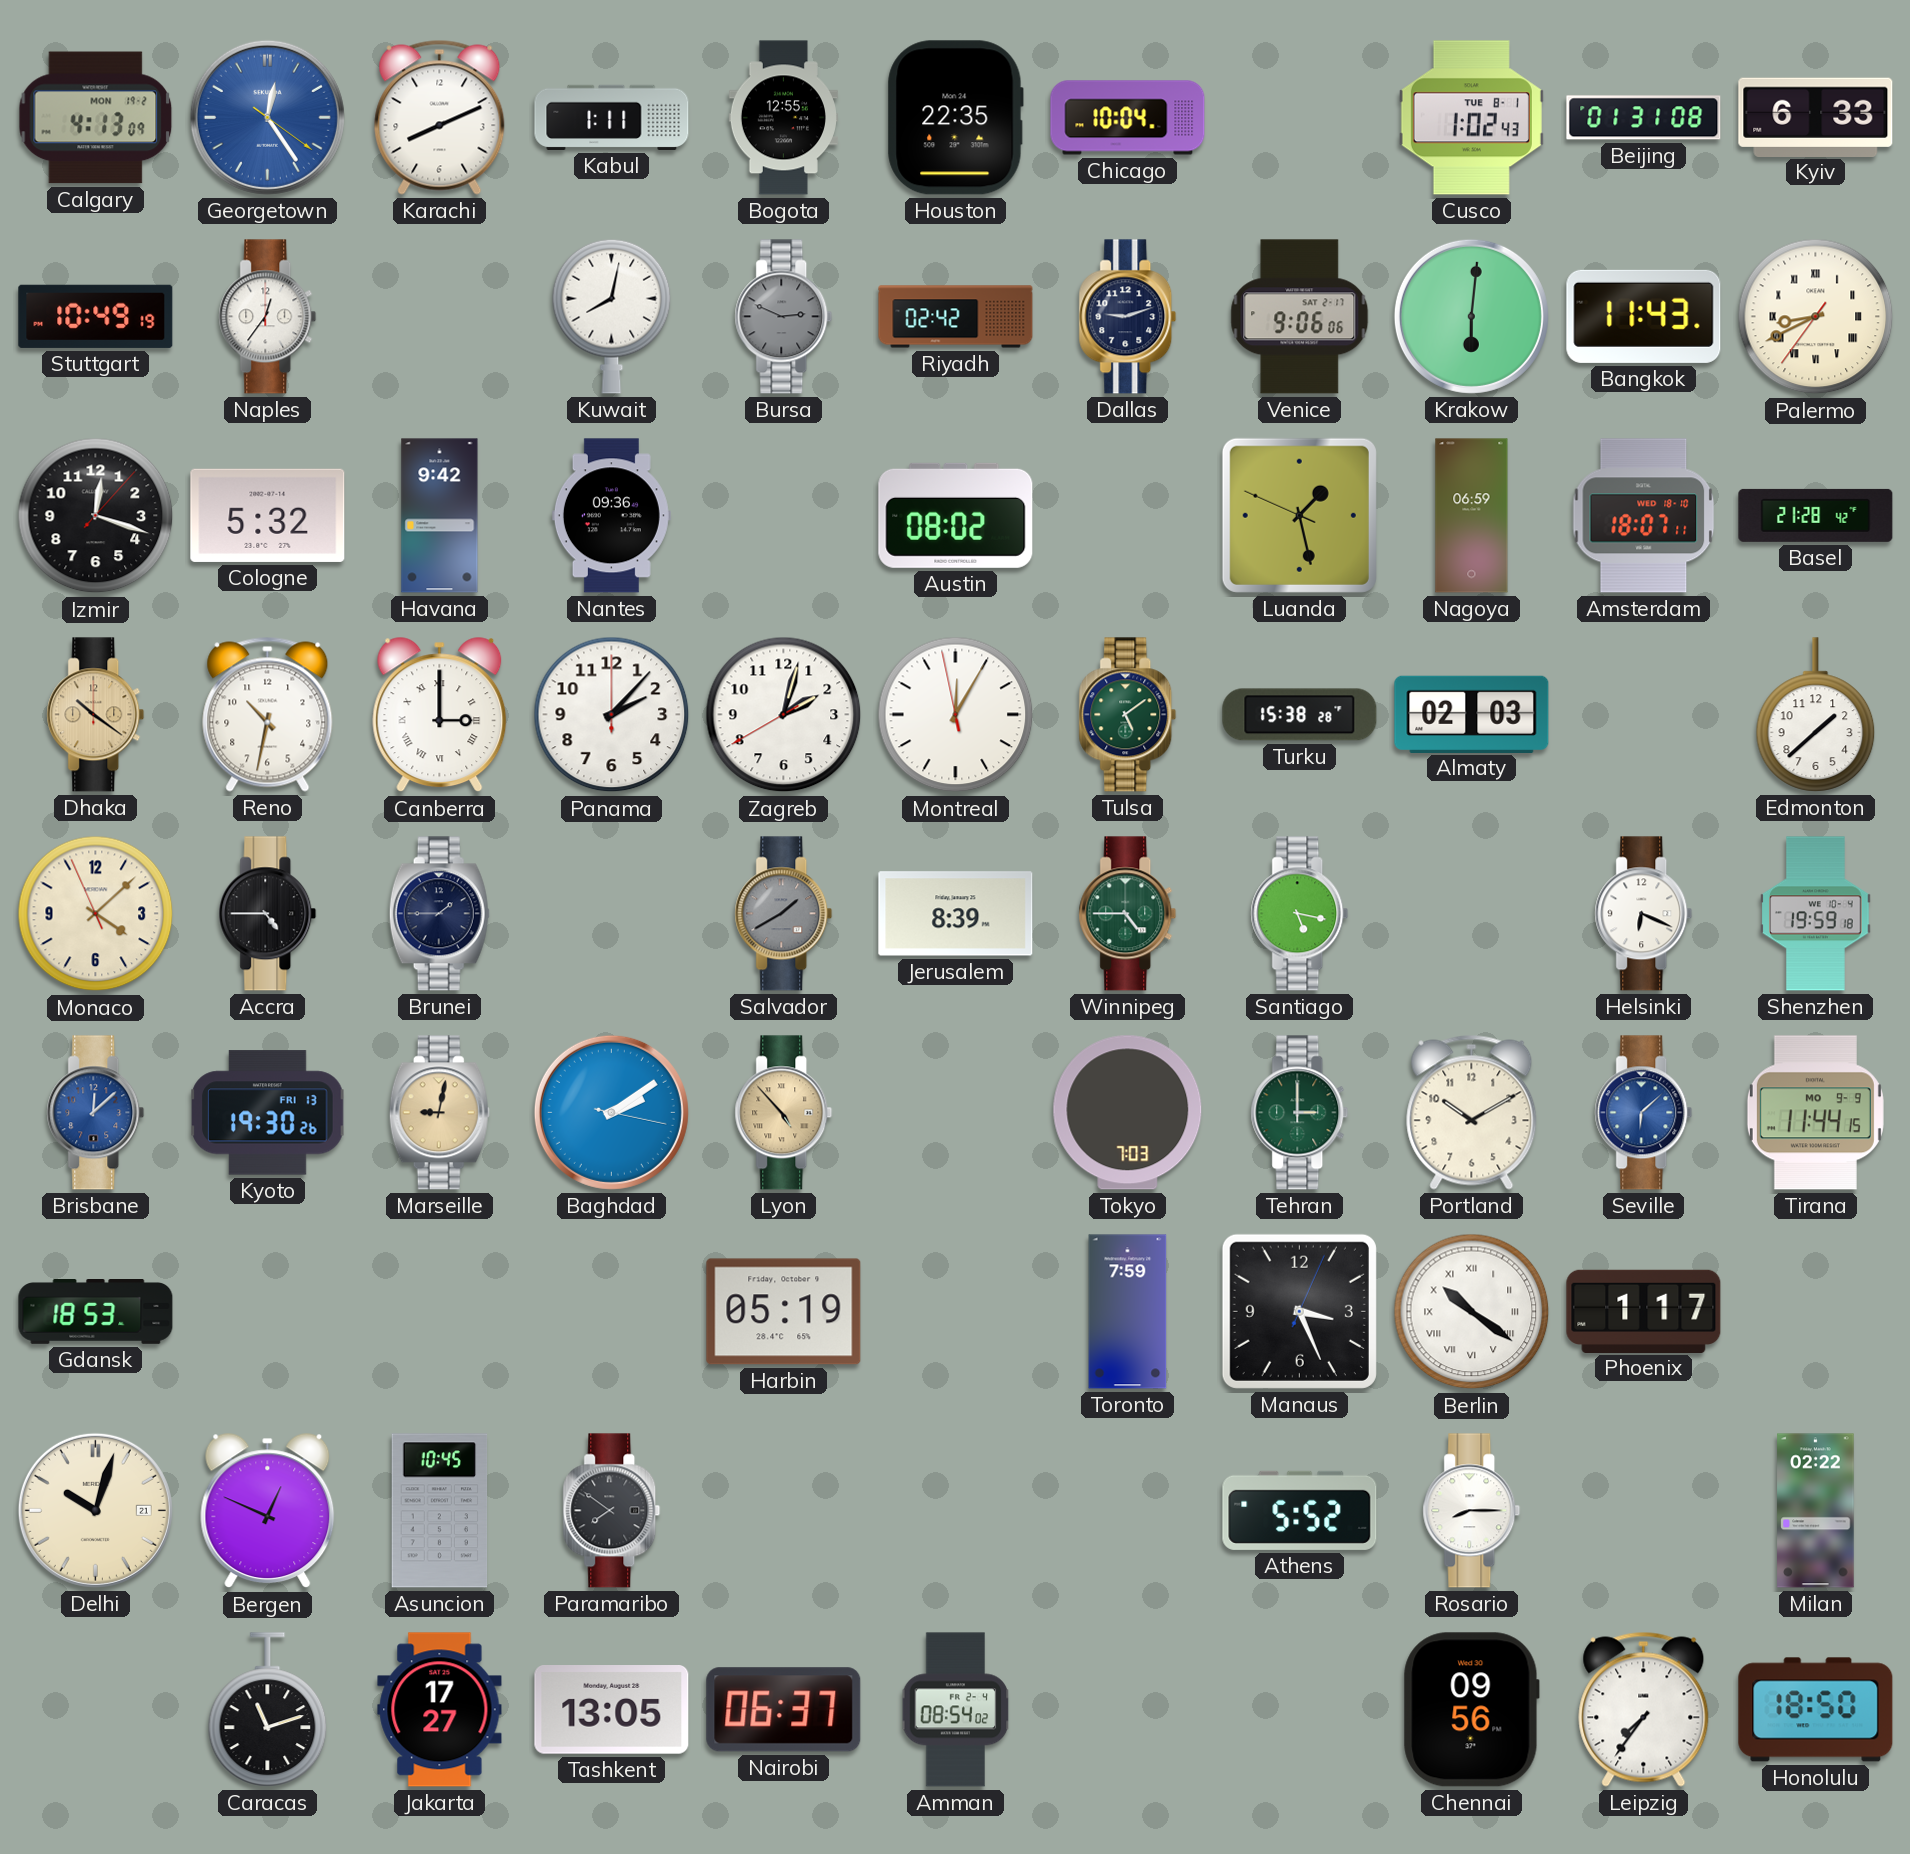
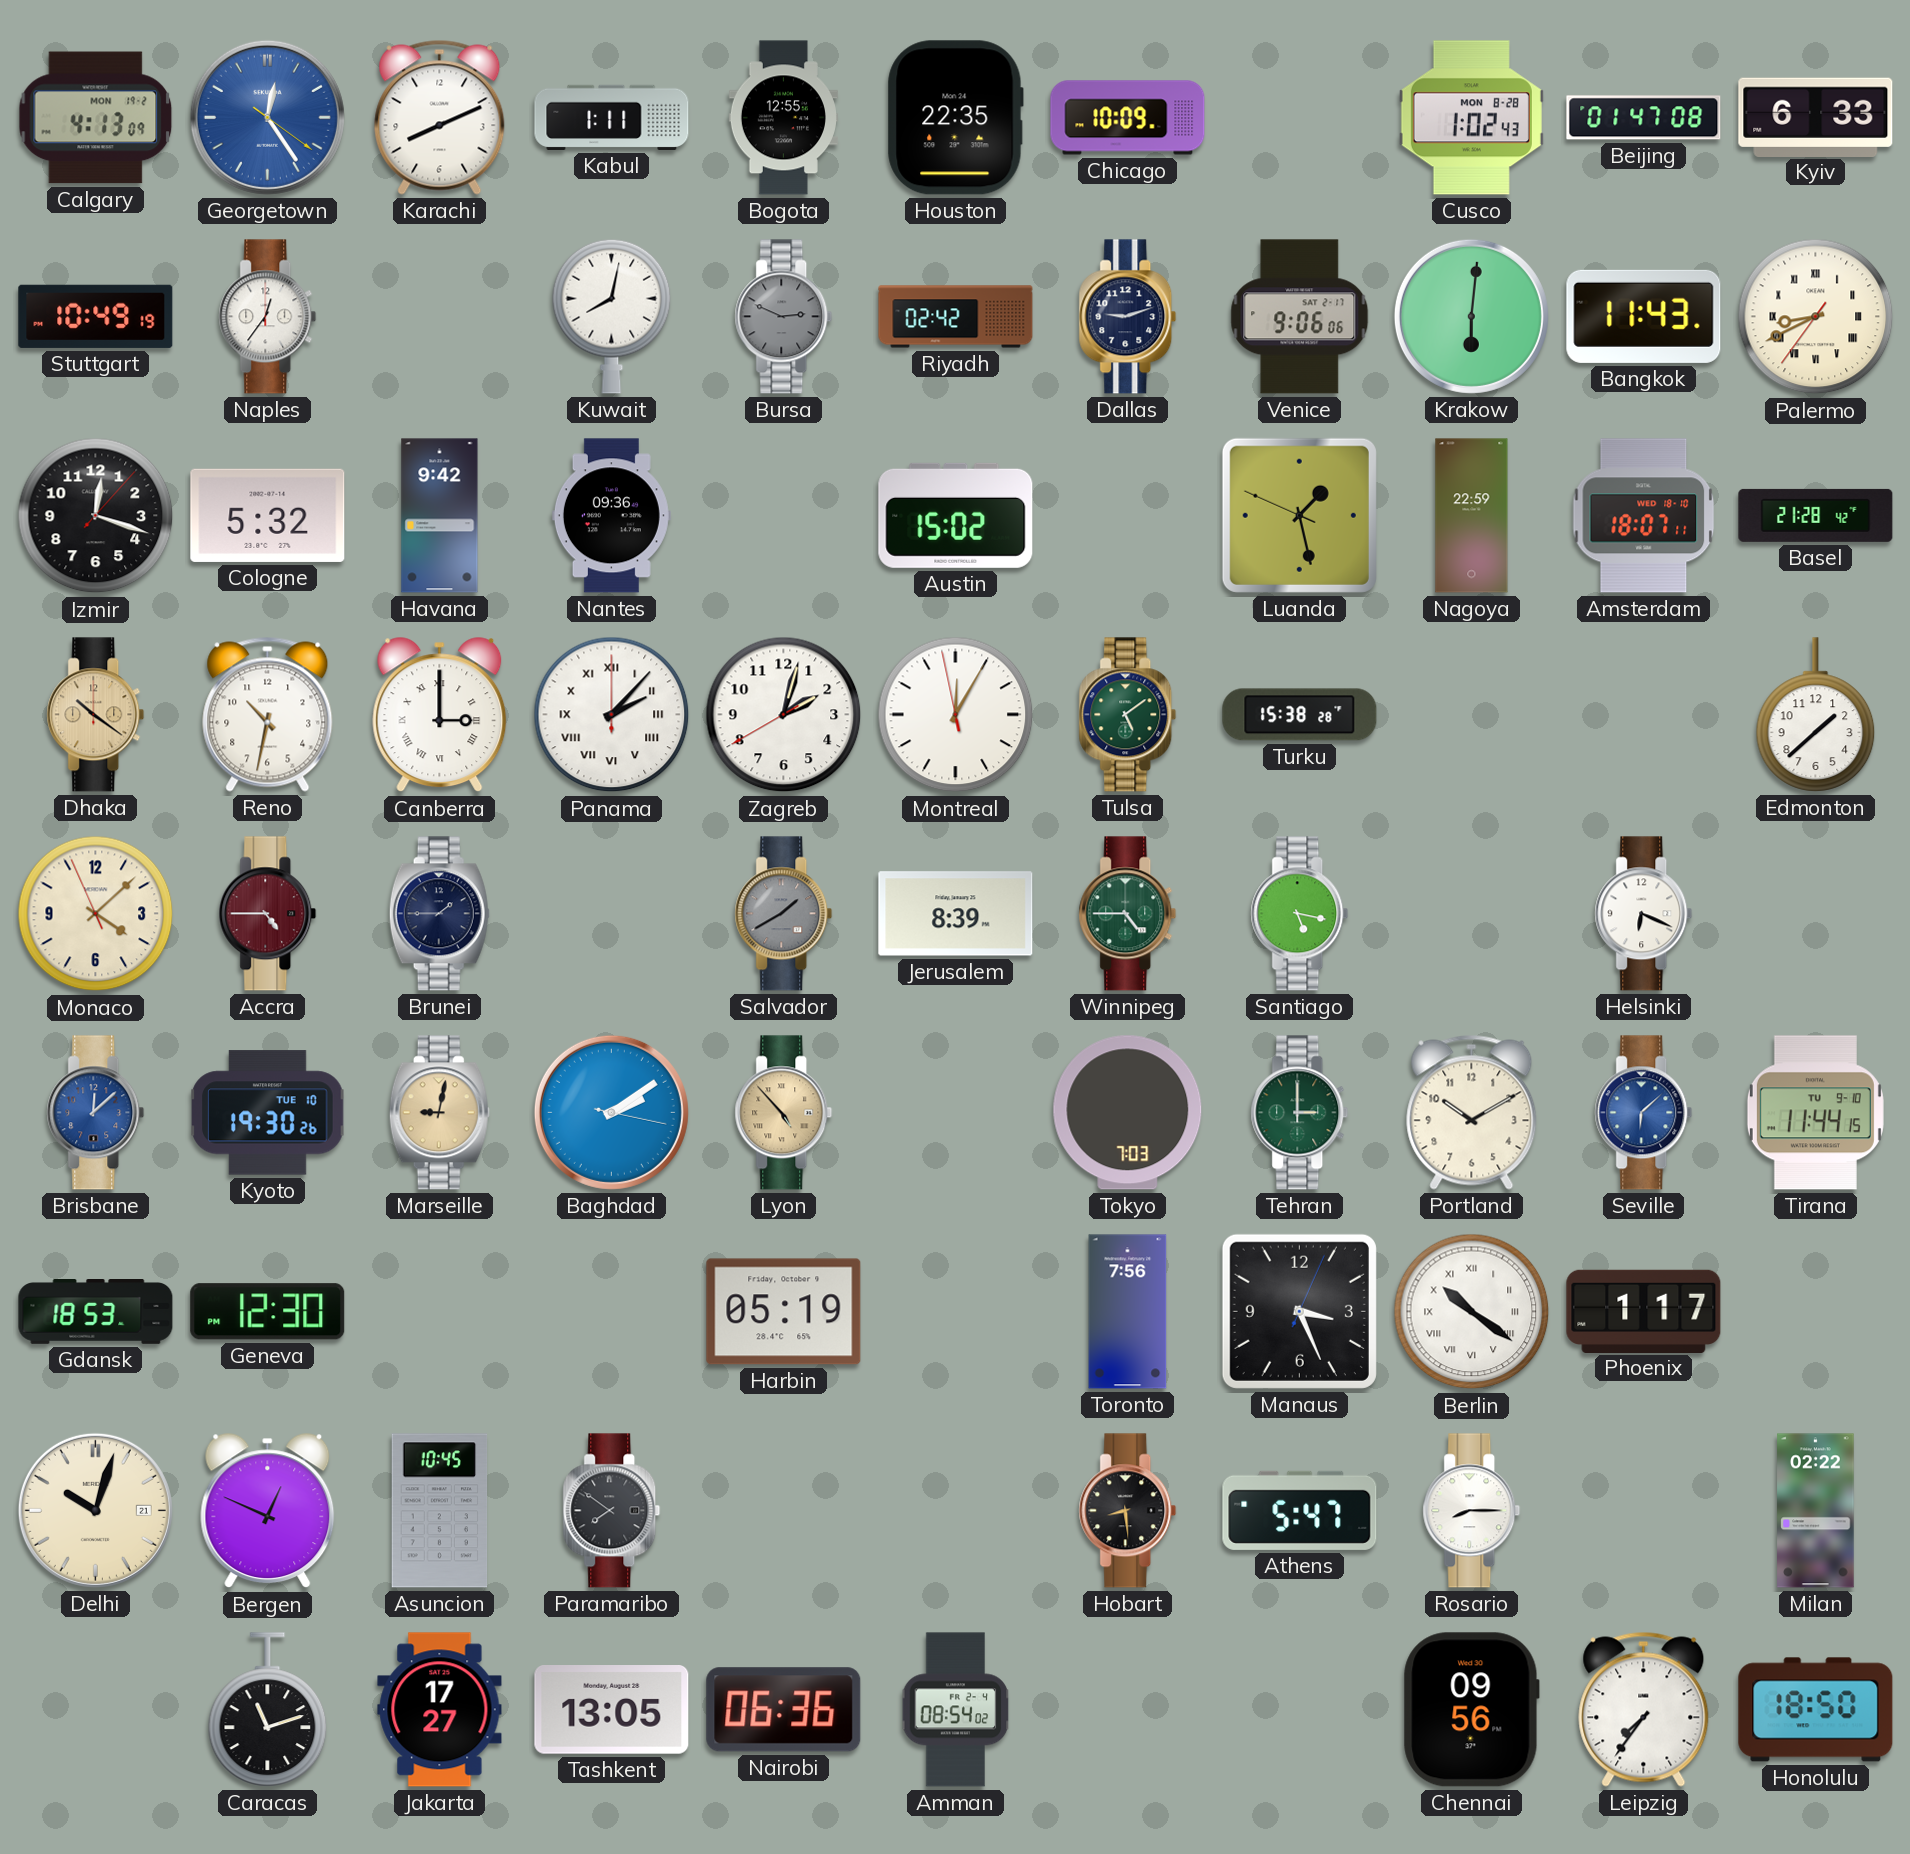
Chicago: 10:04 -> 10:09 (1128, 118)
Cusco date: TUE 8-1 -> MON 8-28 (1471, 118)
Beijing: 01:31 -> 01:47 (1644, 118)
Austin: 08:02 -> 15:02 (956, 515)
Nagoya: 06:59 -> 22:59 (1472, 516)
Panama numerals: Arabic -> Roman (612, 715)
Almaty: 02:03 -> none (1472, 714)
Accra dial: black -> burgundy (268, 914)
Shenzhen: 19:59 -> none (1816, 914)
Kyoto date: FRI 13 -> TUE 10 (268, 1113)
Tirana date: MO 9-9 -> TU 9-10 (1815, 1113)
Geneva: none -> 12:30 (268, 1312)
Toronto: 7:59 -> 7:56 (1128, 1312)
Hobart: none -> 8:29 (1128, 1511)
Athens: 5:52 -> 5:47 (1300, 1510)
Nairobi: 06:37 -> 06:36 (784, 1710)
